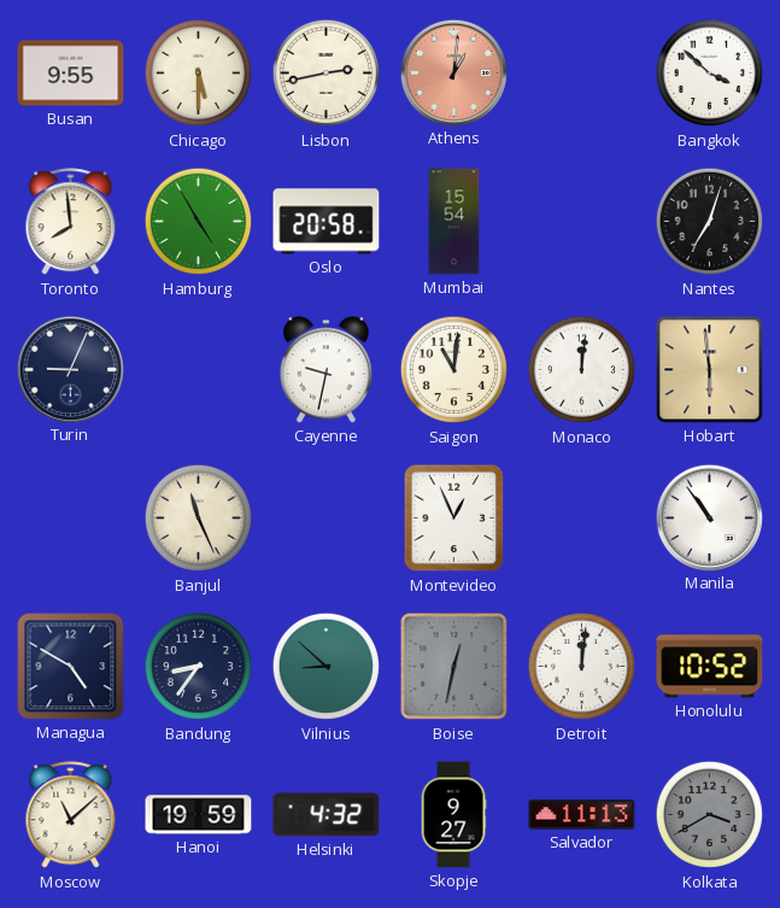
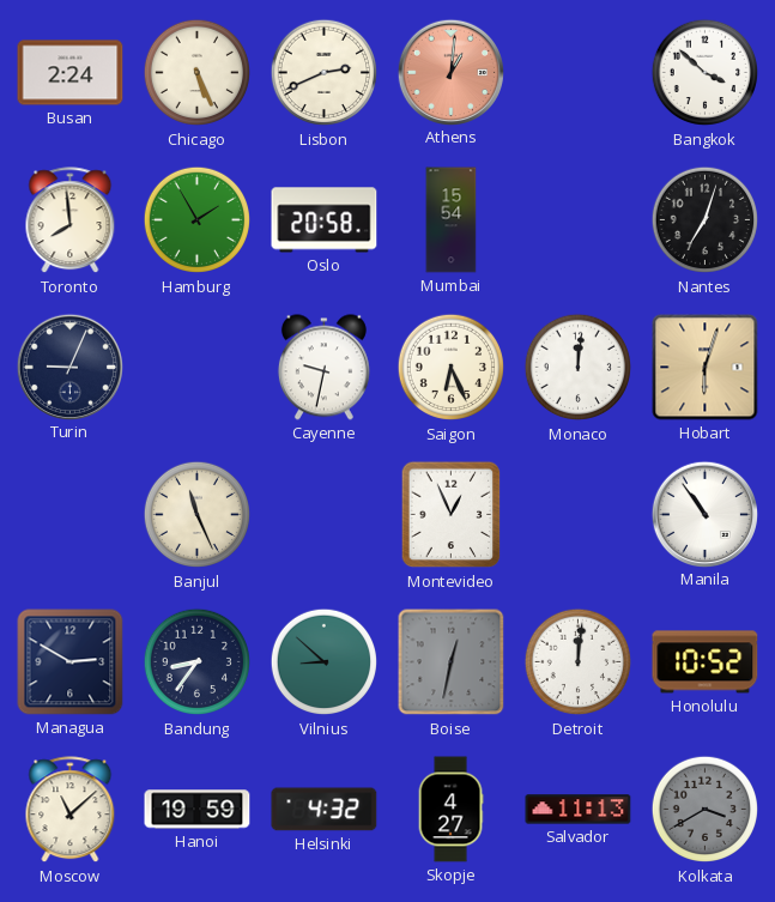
Busan: 9:55 -> 2:24 (71, 73)
Chicago: 5:30 -> 5:26 (198, 73)
Lisbon: 2:43 -> 2:41 (325, 73)
Hamburg: 4:55 -> 1:55 (198, 220)
Saigon: 11:01 -> 6:26 (452, 368)
Hobart: 5:59 -> 6:03 (706, 368)
Managua: 4:50 -> 2:50 (71, 662)
Skopje: 9:27 -> 4:27 (450, 810)
